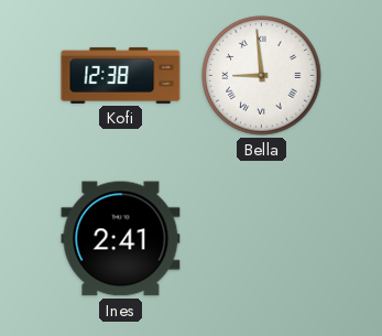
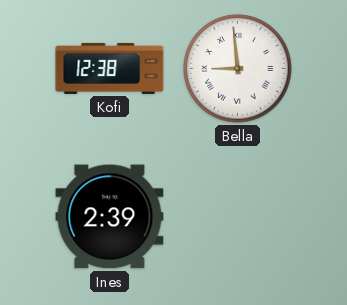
Ines: 2:41 -> 2:39 (110, 217)
